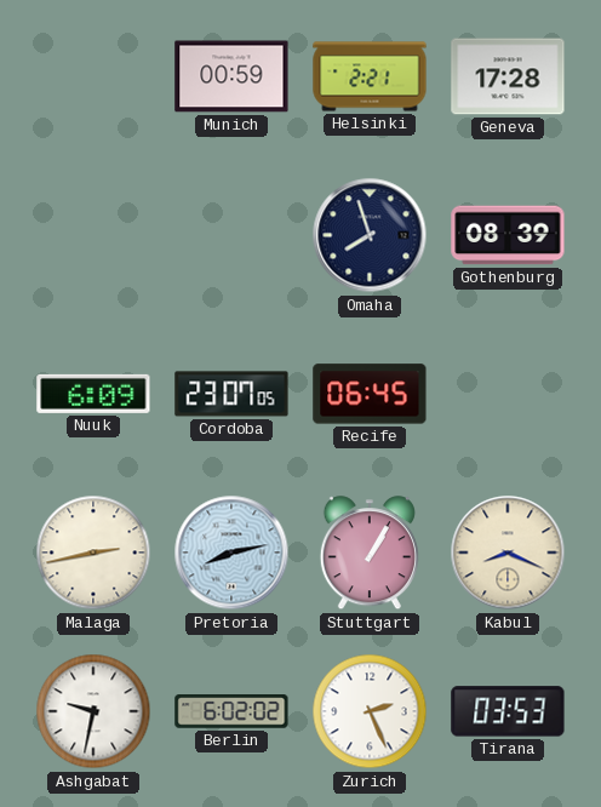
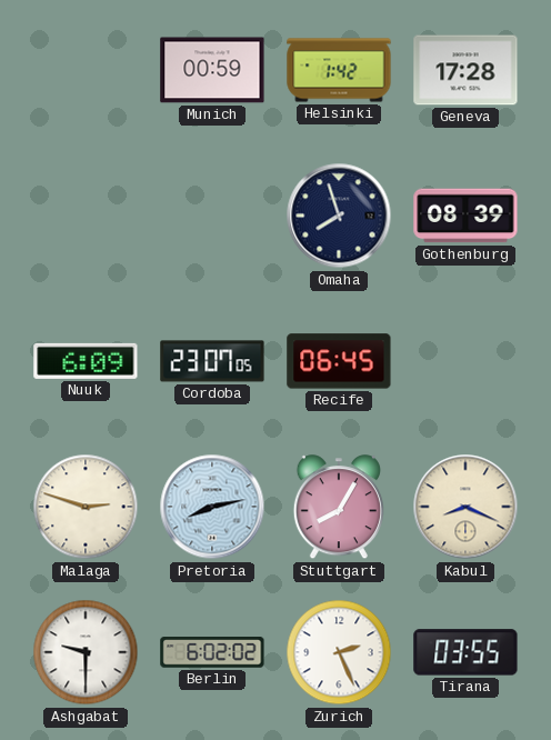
Helsinki: 2:21 -> 1:42 (339, 70)
Malaga: 2:43 -> 2:48 (86, 507)
Stuttgart: 1:05 -> 8:05 (339, 508)
Ashgabat: 9:32 -> 9:30 (86, 652)
Tirana: 03:53 -> 03:55 (465, 652)
